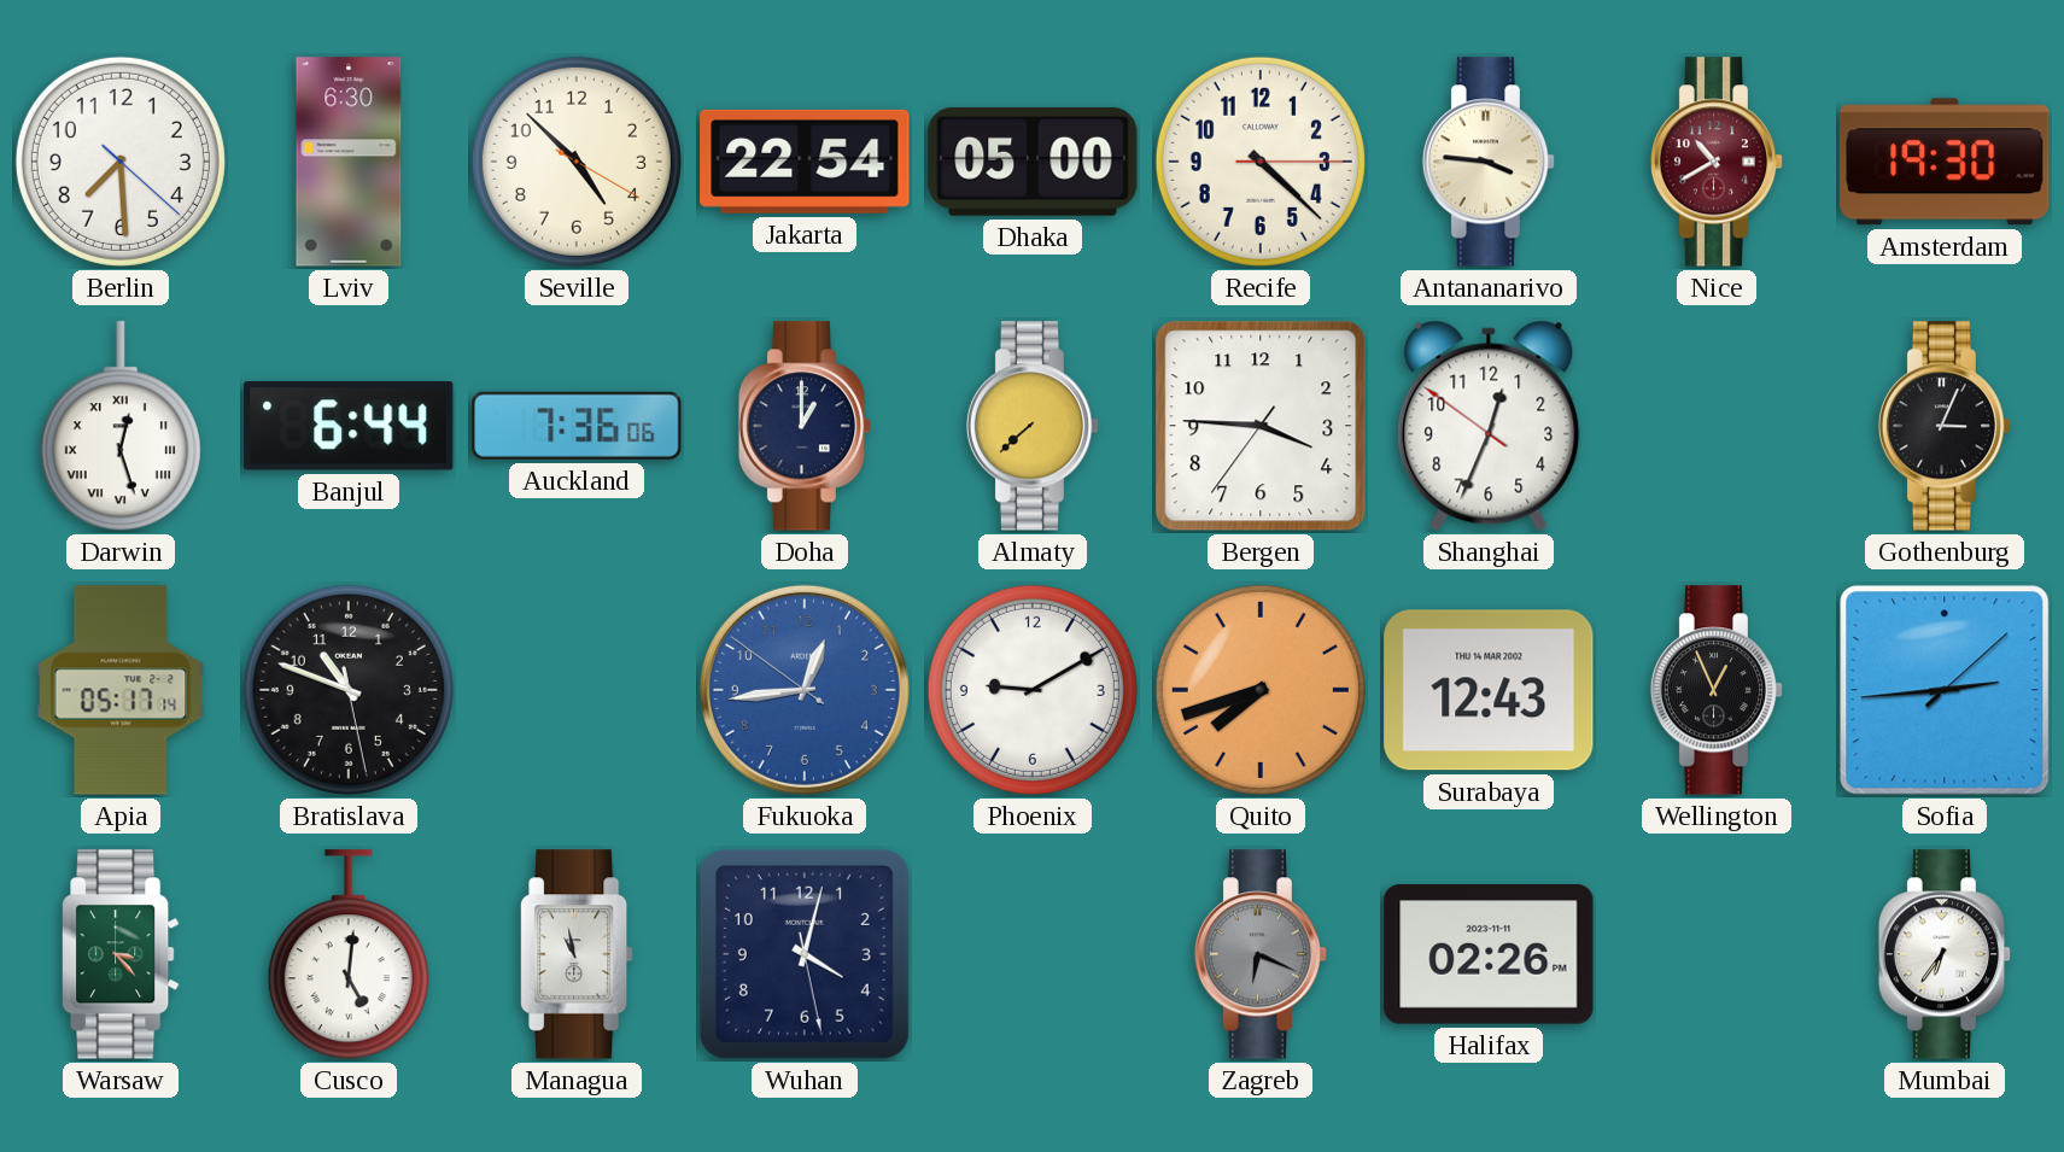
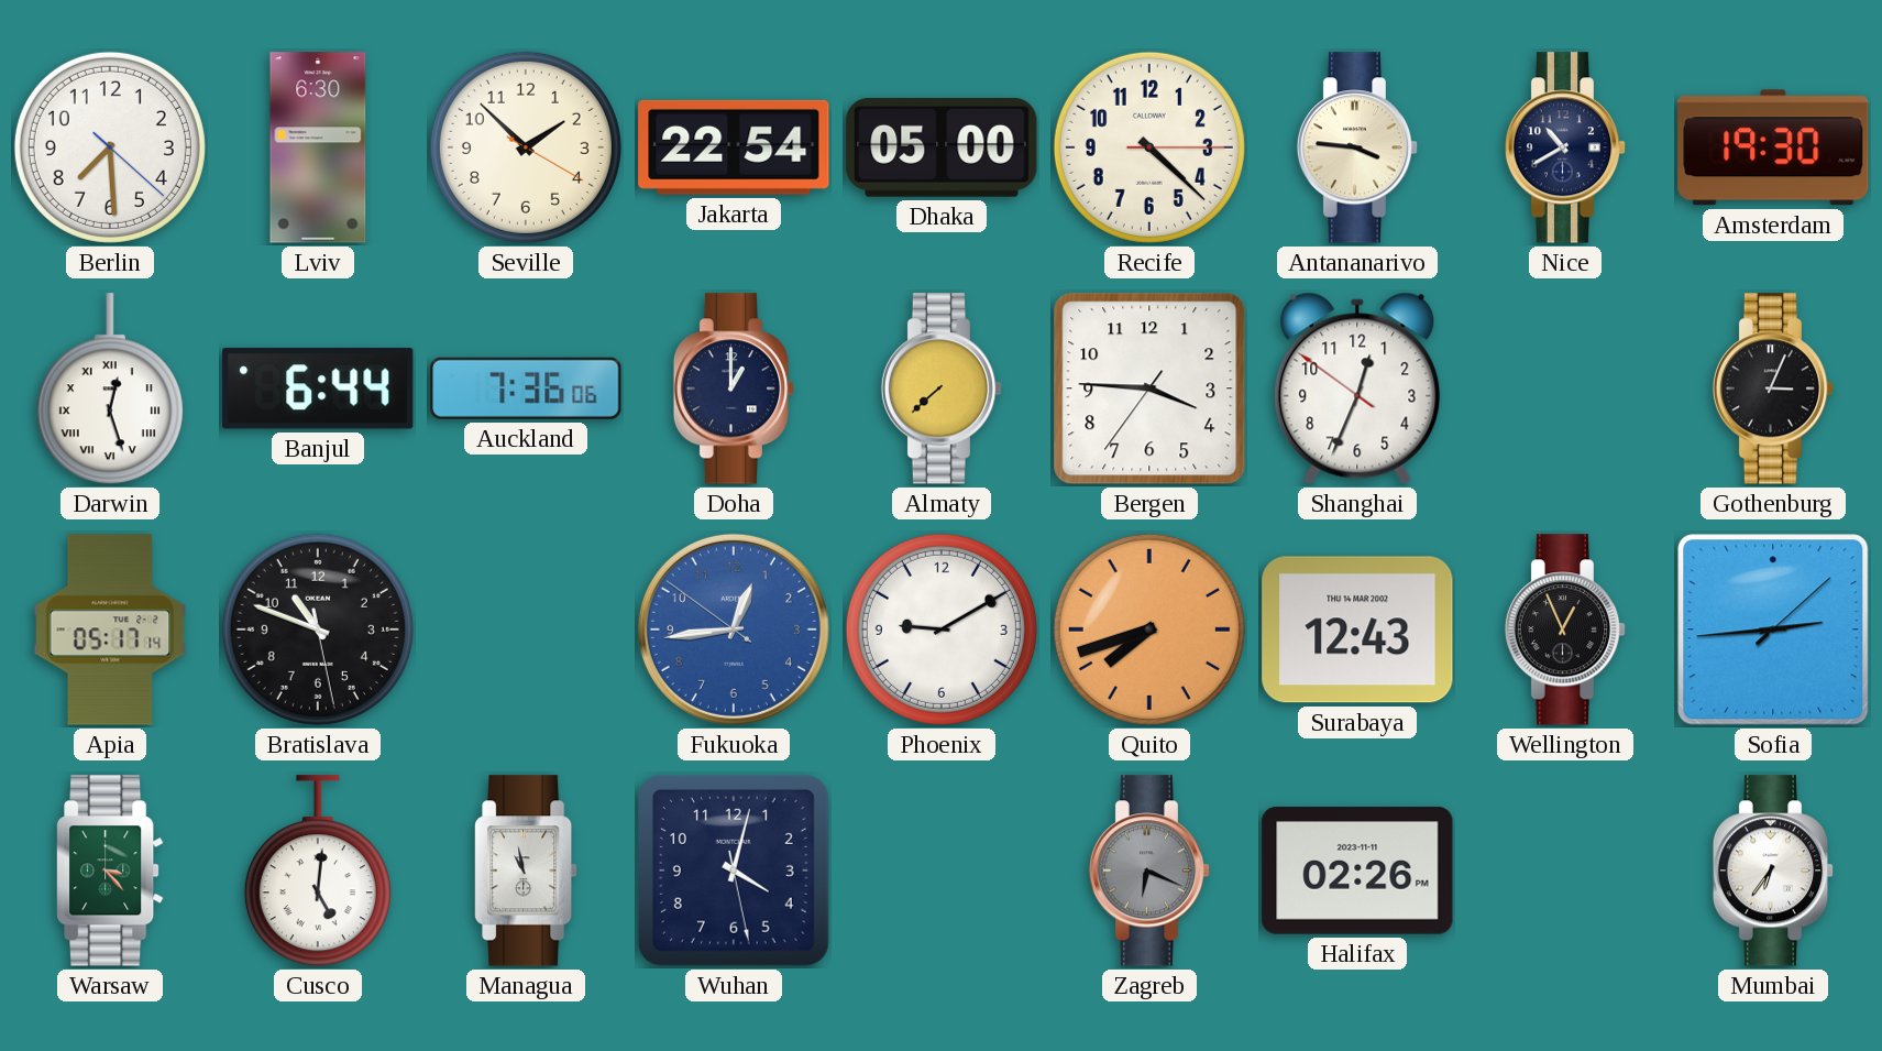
Seville: 4:52 -> 1:52 (526, 147)
Nice dial: burgundy -> navy (1565, 147)
